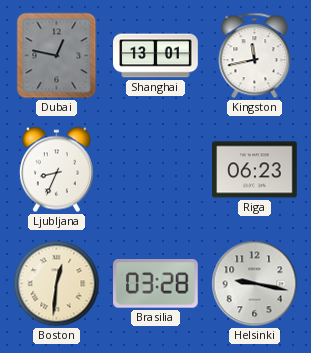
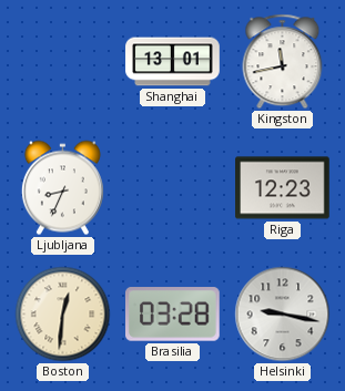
Dubai: 12:47 -> none (57, 56)
Riga: 06:23 -> 12:23 (283, 188)
